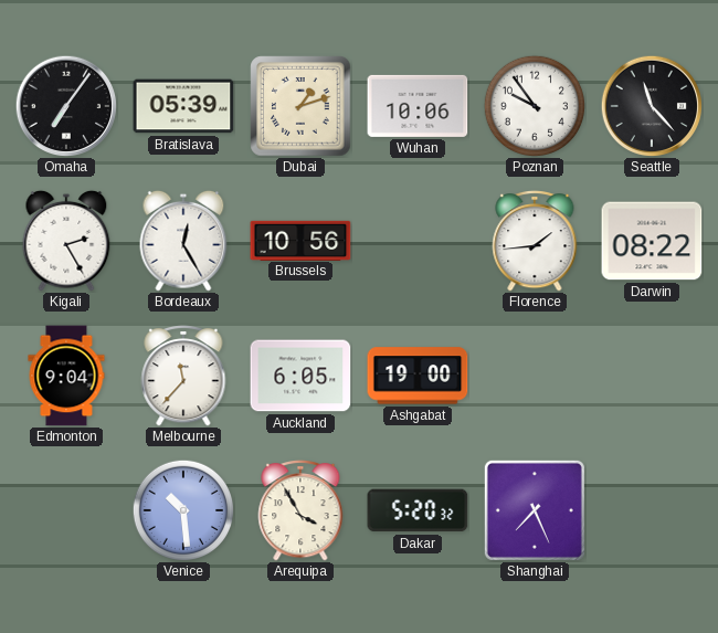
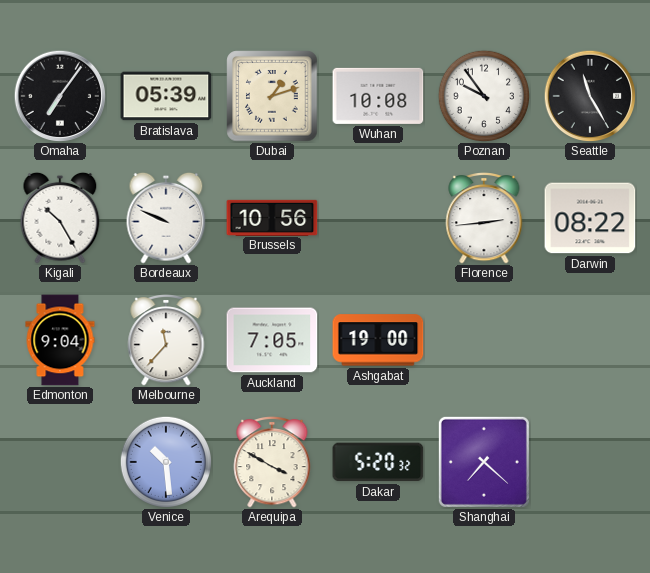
Wuhan: 10:06 -> 10:08 (378, 96)
Seattle: 11:23 -> 11:25 (590, 96)
Kigali: 2:25 -> 10:25 (60, 218)
Bordeaux: 12:25 -> 9:49 (166, 218)
Florence: 1:44 -> 2:44 (484, 219)
Auckland: 6:05 -> 7:05 (272, 340)
Arequipa: 3:55 -> 3:50 (272, 463)
Shanghai: 7:26 -> 7:22 (484, 462)
